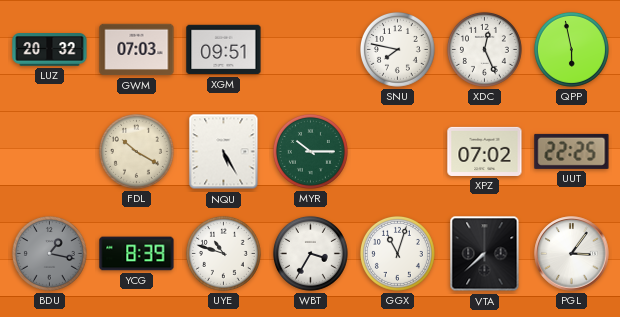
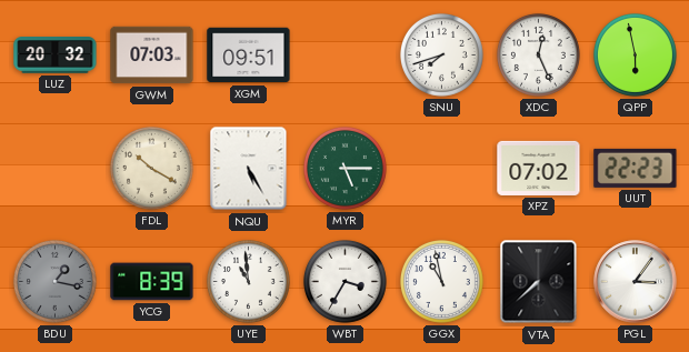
SNU: 7:47 -> 7:42 (441, 54)
MYR: 10:15 -> 5:15 (344, 168)
UUT: 22:25 -> 22:23 (636, 168)
UYE: 10:48 -> 10:59 (248, 281)
GGX: 11:03 -> 10:58 (441, 281)
